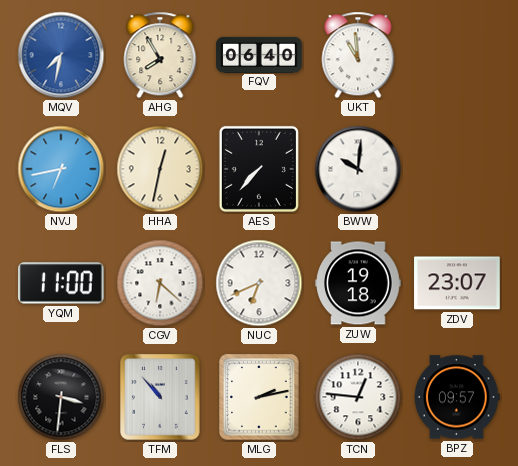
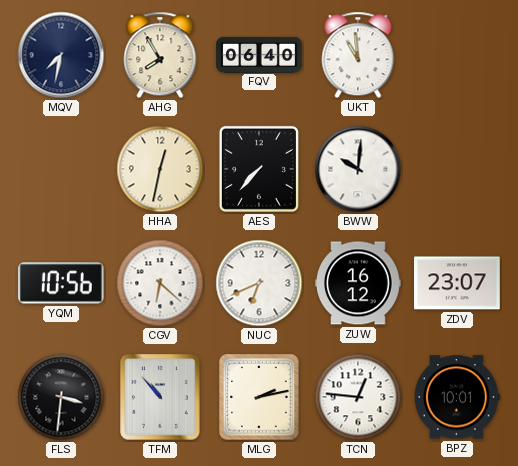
MQV dial: blue -> navy (61, 55)
NVJ: 6:43 -> none (61, 169)
YQM: 11:00 -> 10:56 (61, 283)
ZUW: 19:18 -> 16:12 (358, 283)
BPZ: 09:57 -> 10:01 (458, 397)
